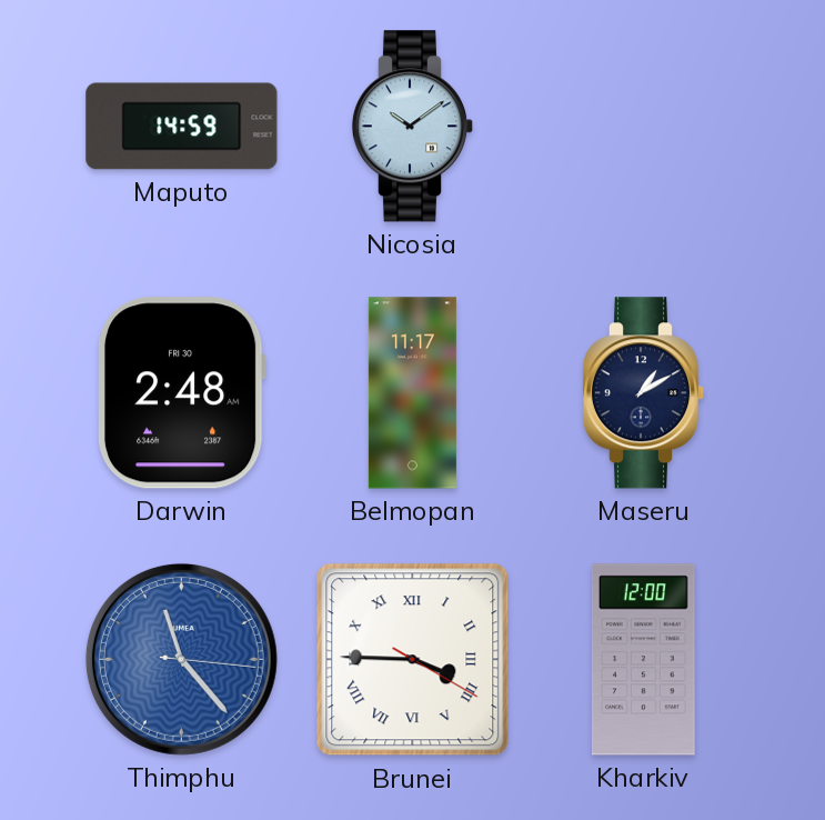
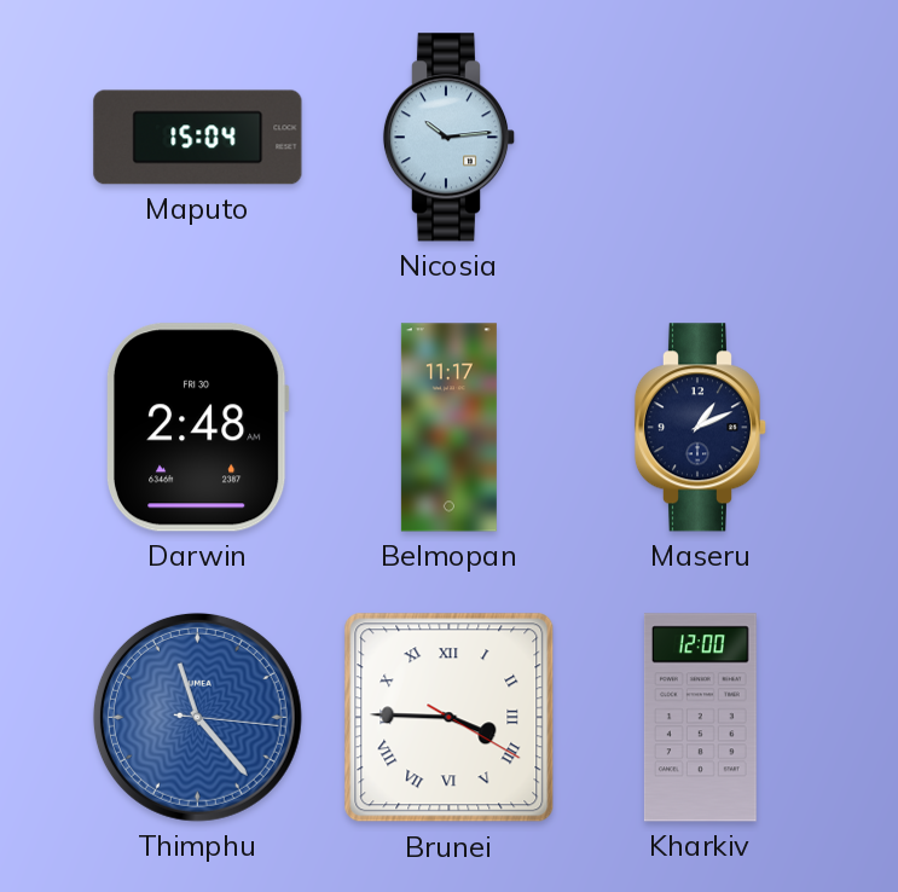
Maputo: 14:59 -> 15:04 (198, 138)
Nicosia: 10:09 -> 10:14 (450, 138)
Maseru: 1:10 -> 1:11 (701, 428)
